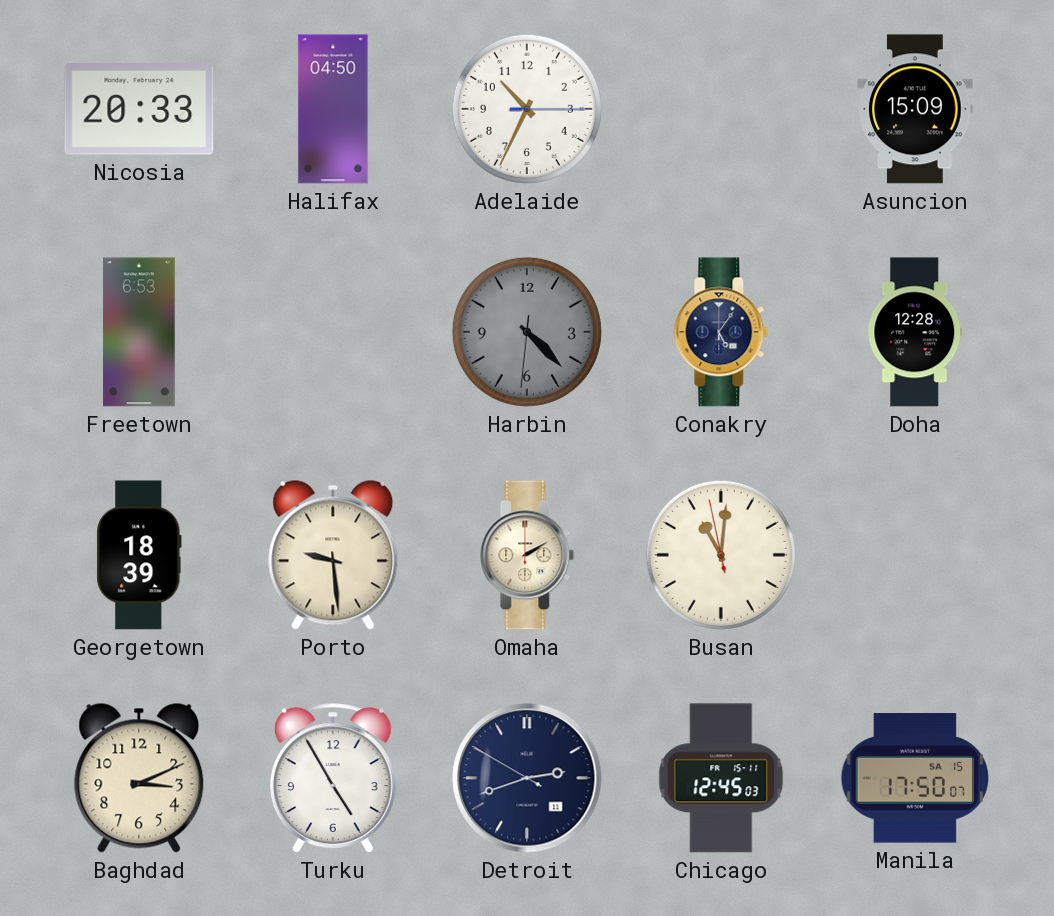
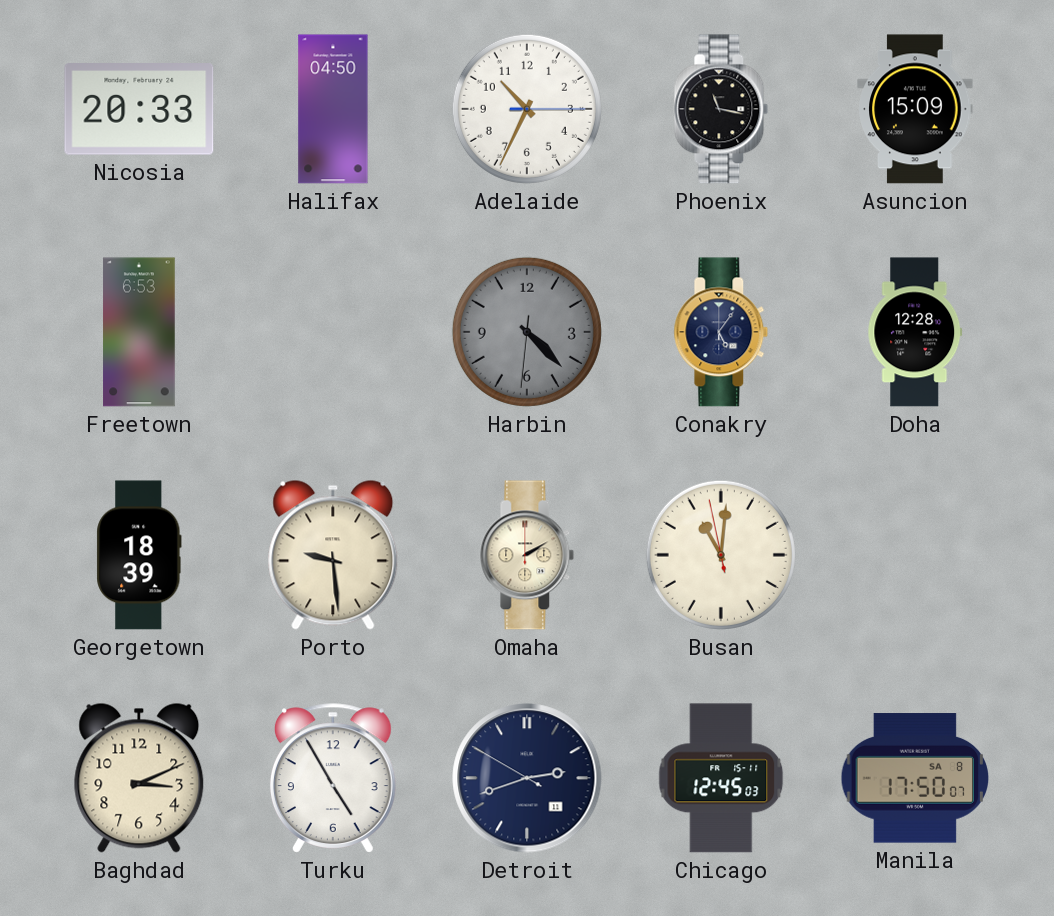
Phoenix: none -> 11:17 (721, 109)
Manila date: SA 15 -> SA 8 (915, 778)
